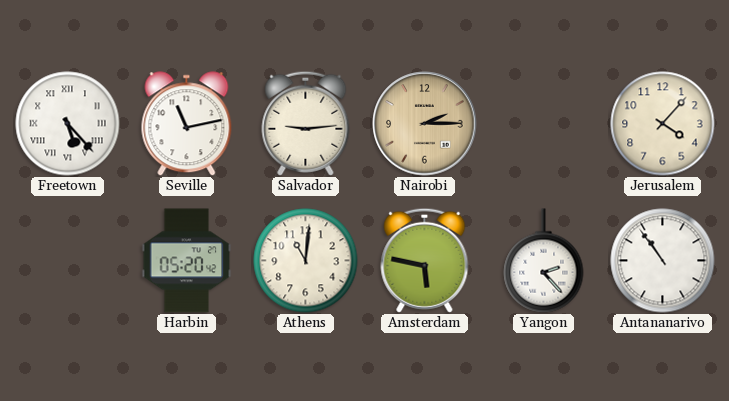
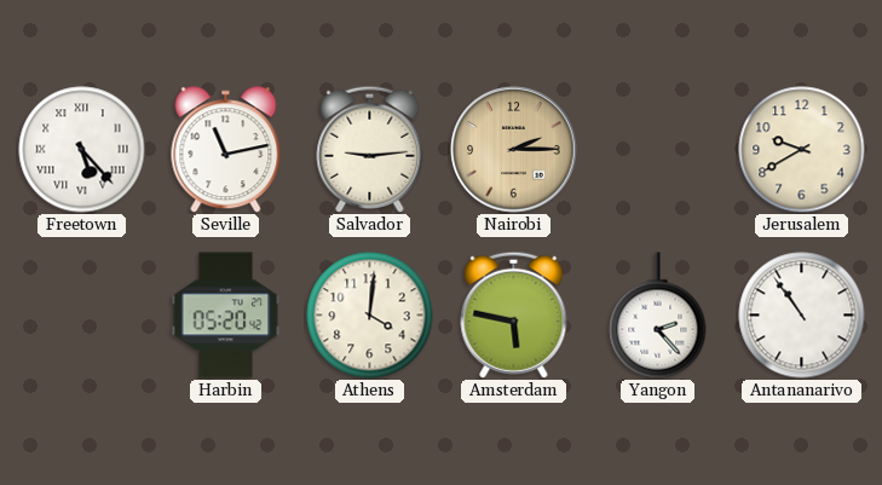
Jerusalem: 4:07 -> 9:40 (802, 150)
Athens: 11:01 -> 4:01 (370, 316)
